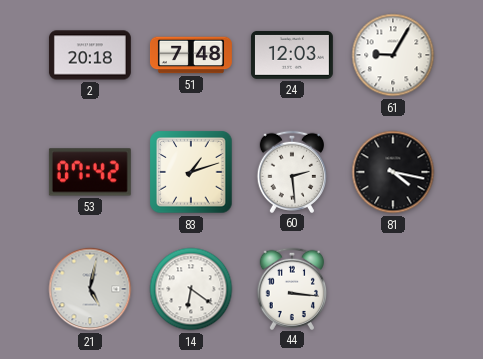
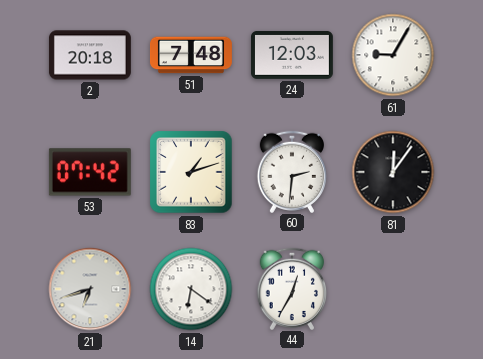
60: 2:29 -> 2:31 (291, 171)
81: 4:17 -> 12:06 (393, 172)
21: 5:02 -> 6:42 (90, 289)
44: 3:16 -> 12:35 (291, 288)
